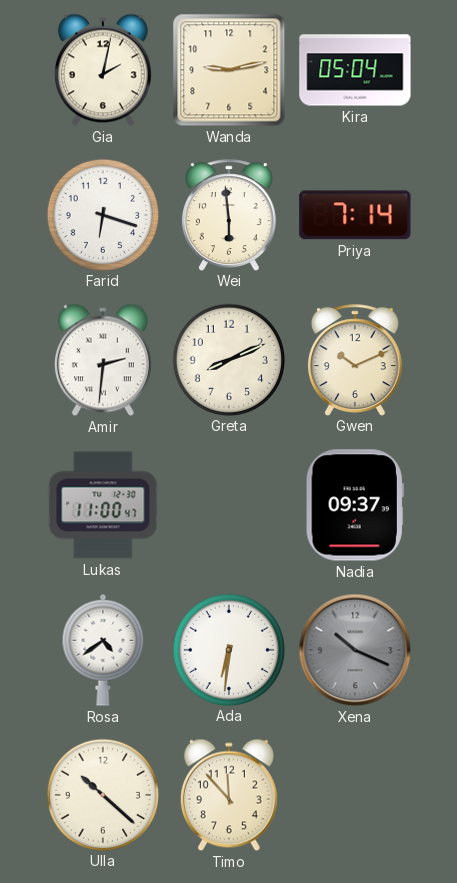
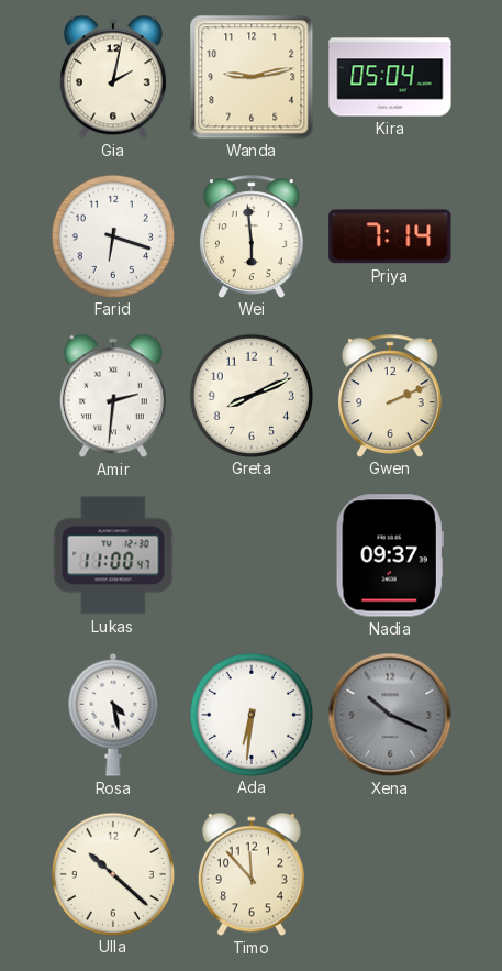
Gwen: 10:11 -> 2:11 (390, 396)
Rosa: 4:39 -> 4:28 (113, 715)
